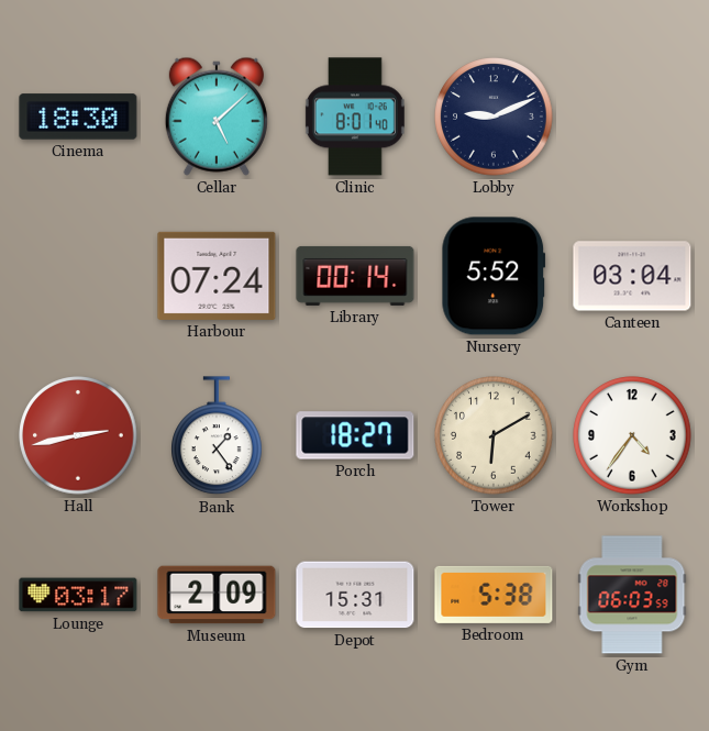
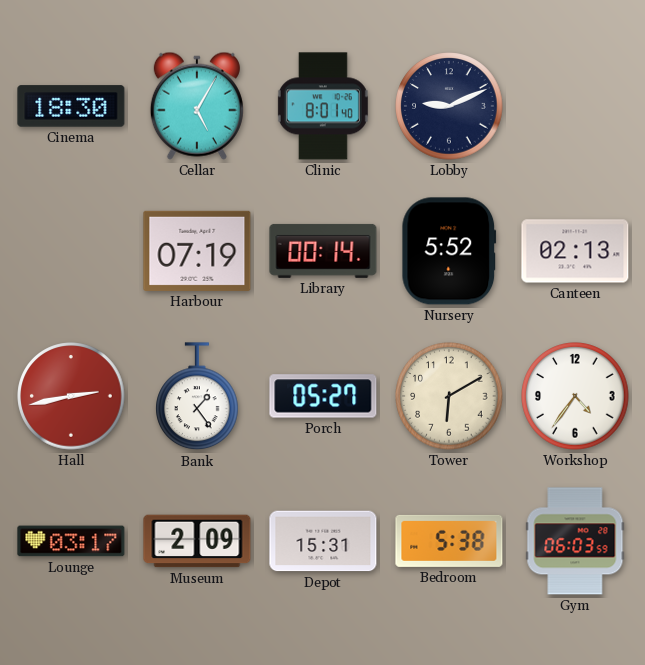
Cellar: 5:08 -> 5:05 (197, 106)
Harbour: 07:24 -> 07:19 (197, 251)
Canteen: 03:04 -> 02:13 (575, 251)
Porch: 18:27 -> 05:27 (323, 396)
